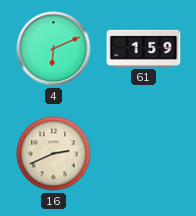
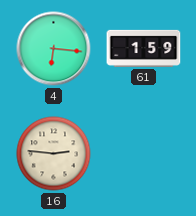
4: 6:11 -> 6:16 (54, 49)
16: 2:41 -> 2:46 (54, 154)
